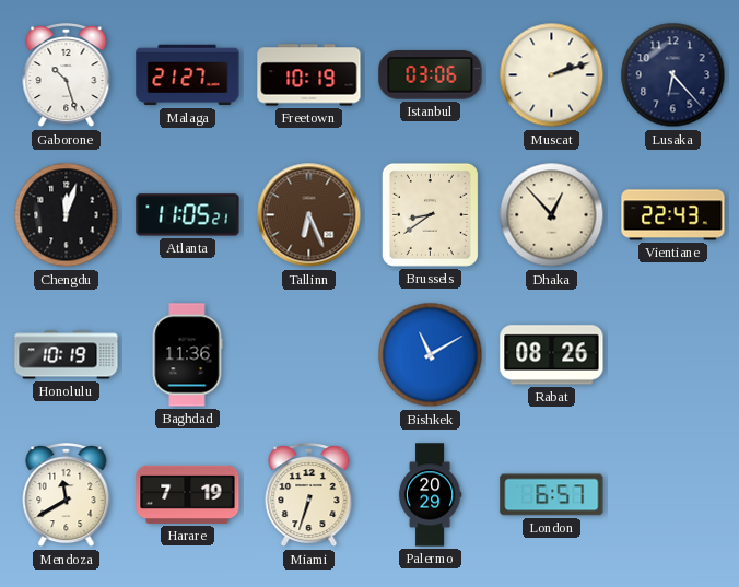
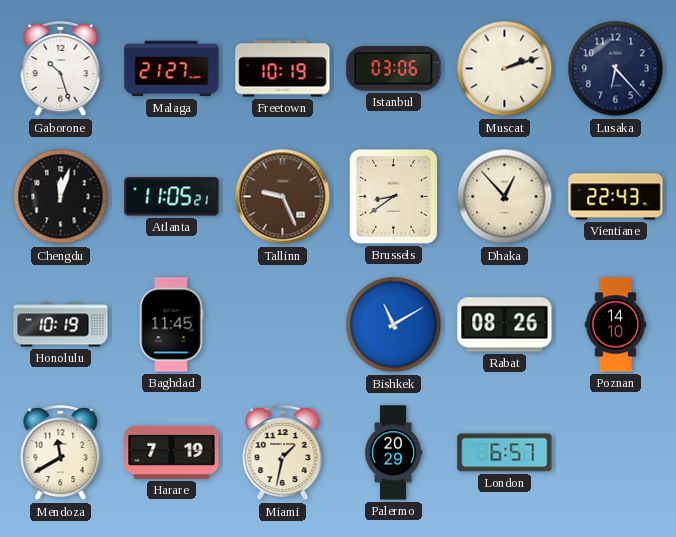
Tallinn: 6:26 -> 9:26 (283, 197)
Baghdad: 11:36 -> 11:45 (171, 325)
Poznan: none -> 14:10 (616, 325)
Miami: 6:33 -> 1:32 (283, 454)
